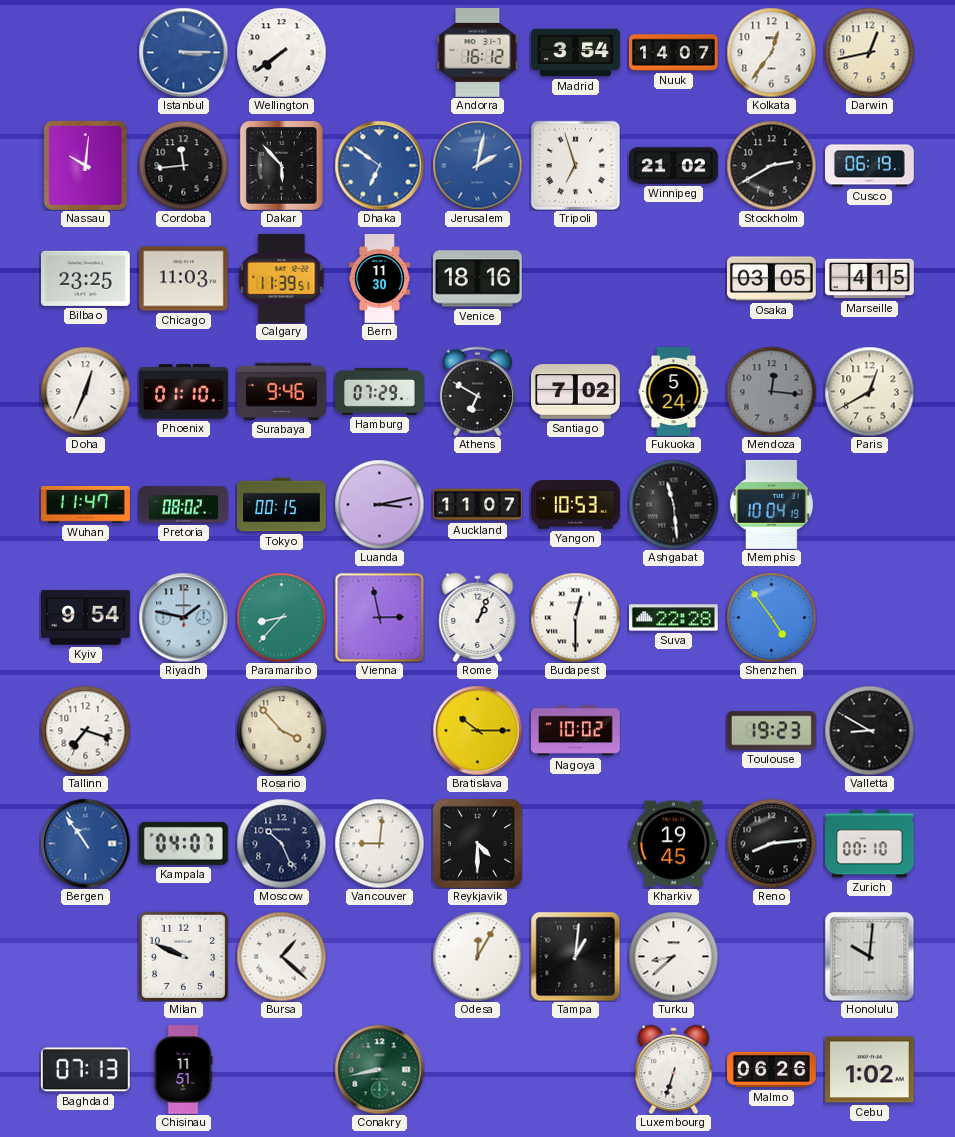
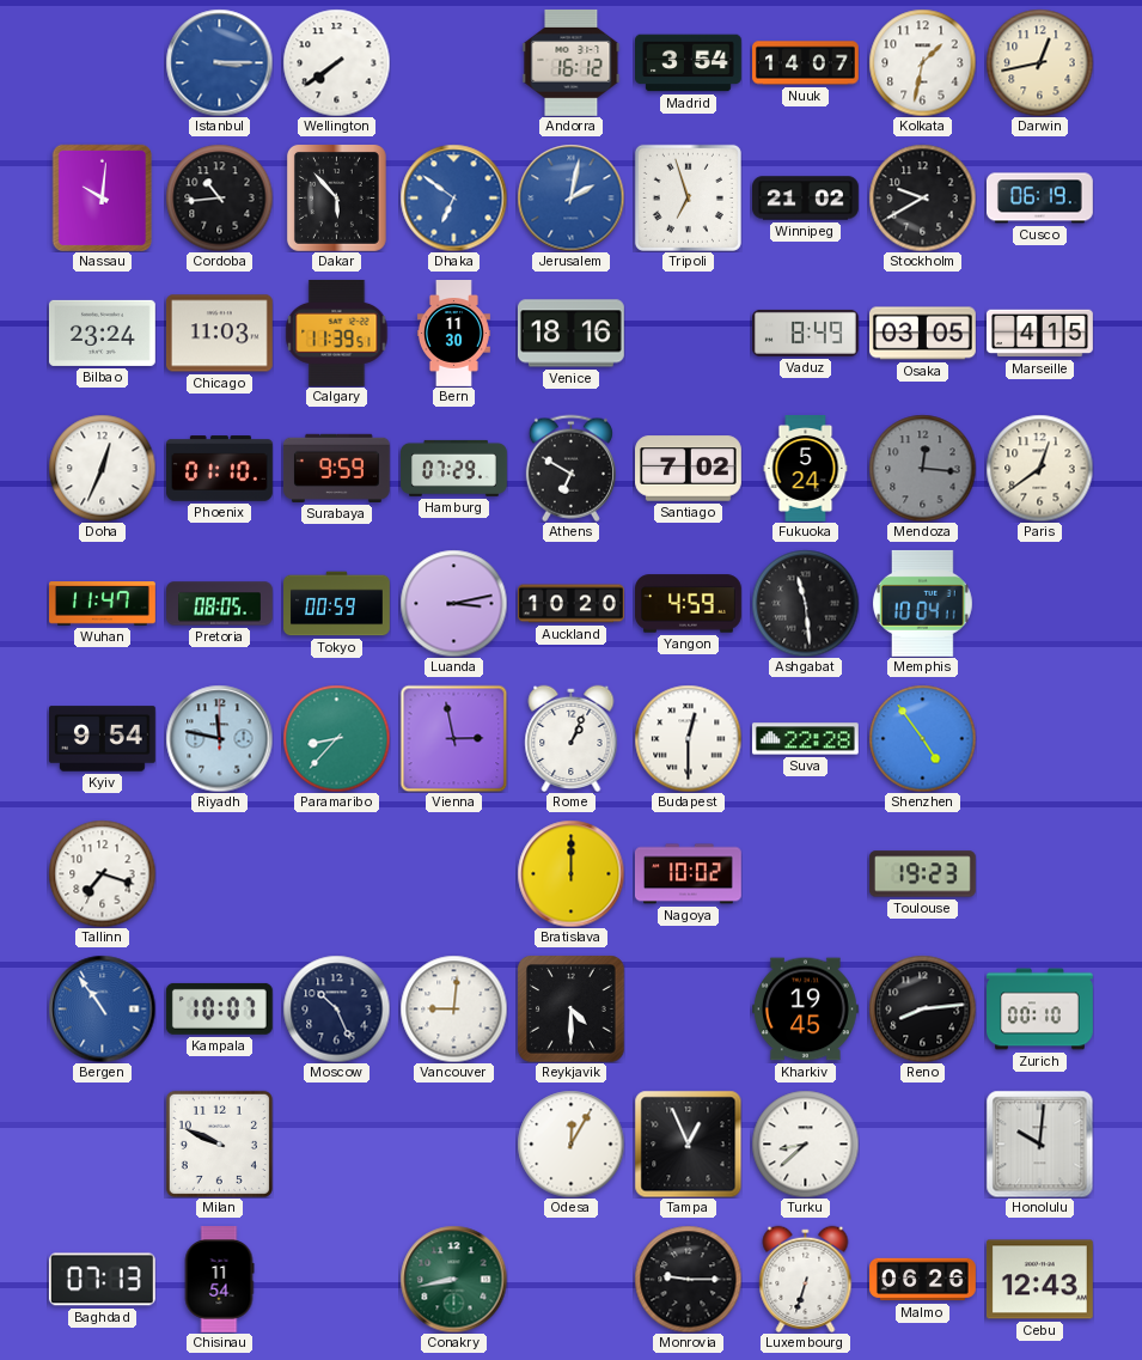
Kolkata: 12:36 -> 1:32 (922, 62)
Cordoba: 11:44 -> 10:44 (219, 197)
Stockholm: 2:40 -> 9:40 (922, 197)
Bilbao: 23:25 -> 23:24 (102, 333)
Vaduz: none -> 8:49 (806, 333)
Surabaya: 9:46 -> 9:59 (336, 468)
Paris: 12:40 -> 12:39 (1039, 468)
Pretoria: 08:02 -> 08:05 (220, 604)
Tokyo: 00:15 -> 00:59 (337, 604)
Auckland: 11:07 -> 10:20 (572, 604)
Yangon: 10:53 -> 4:59 (689, 604)
Memphis: 10:04:19 -> 10:04:11 (922, 603)
Riyadh: 1:47 -> 11:47 (219, 738)
Rosario: 3:53 -> none (281, 730)
Bratislava: 10:15 -> 12:00 (570, 873)
Valletta: 8:50 -> none (869, 730)
Kampala: 04:07 -> 10:07 (219, 1008)
Bursa: 1:22 -> none (281, 956)
Tampa: 1:01 -> 12:56 (688, 1144)
Chisinau: 11:51 -> 11:54 (219, 1280)
Monrovia: none -> 9:15 (688, 1279)
Cebu: 1:02 -> 12:43 (1039, 1280)
